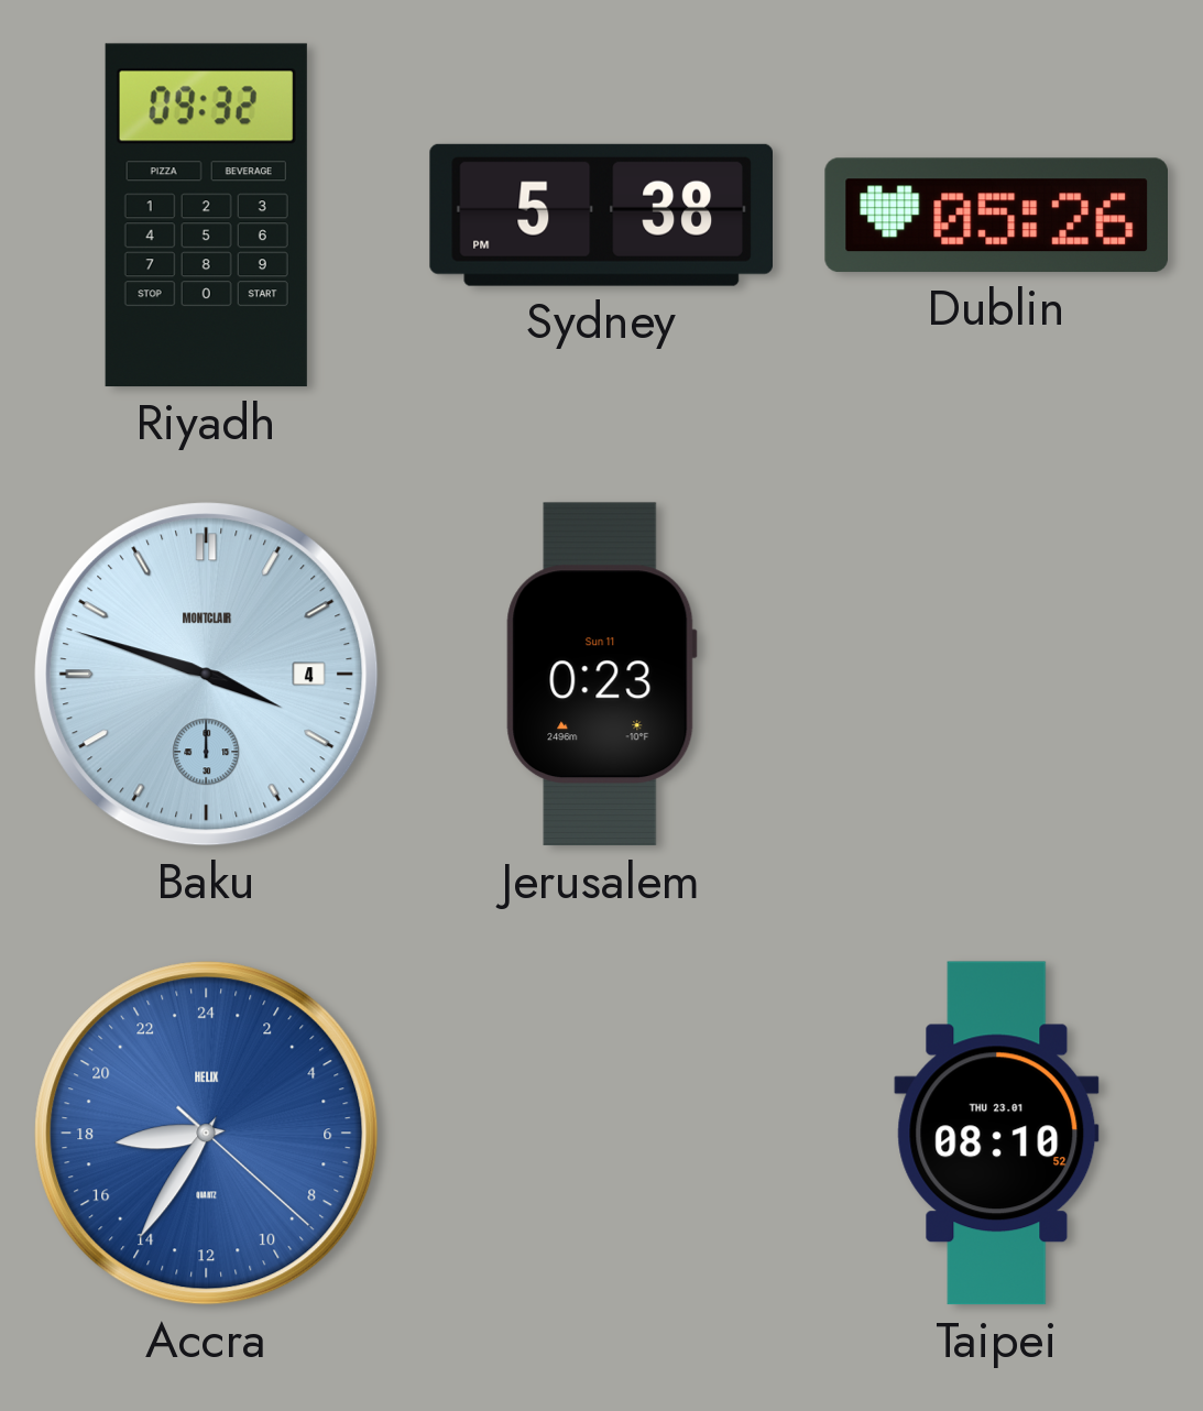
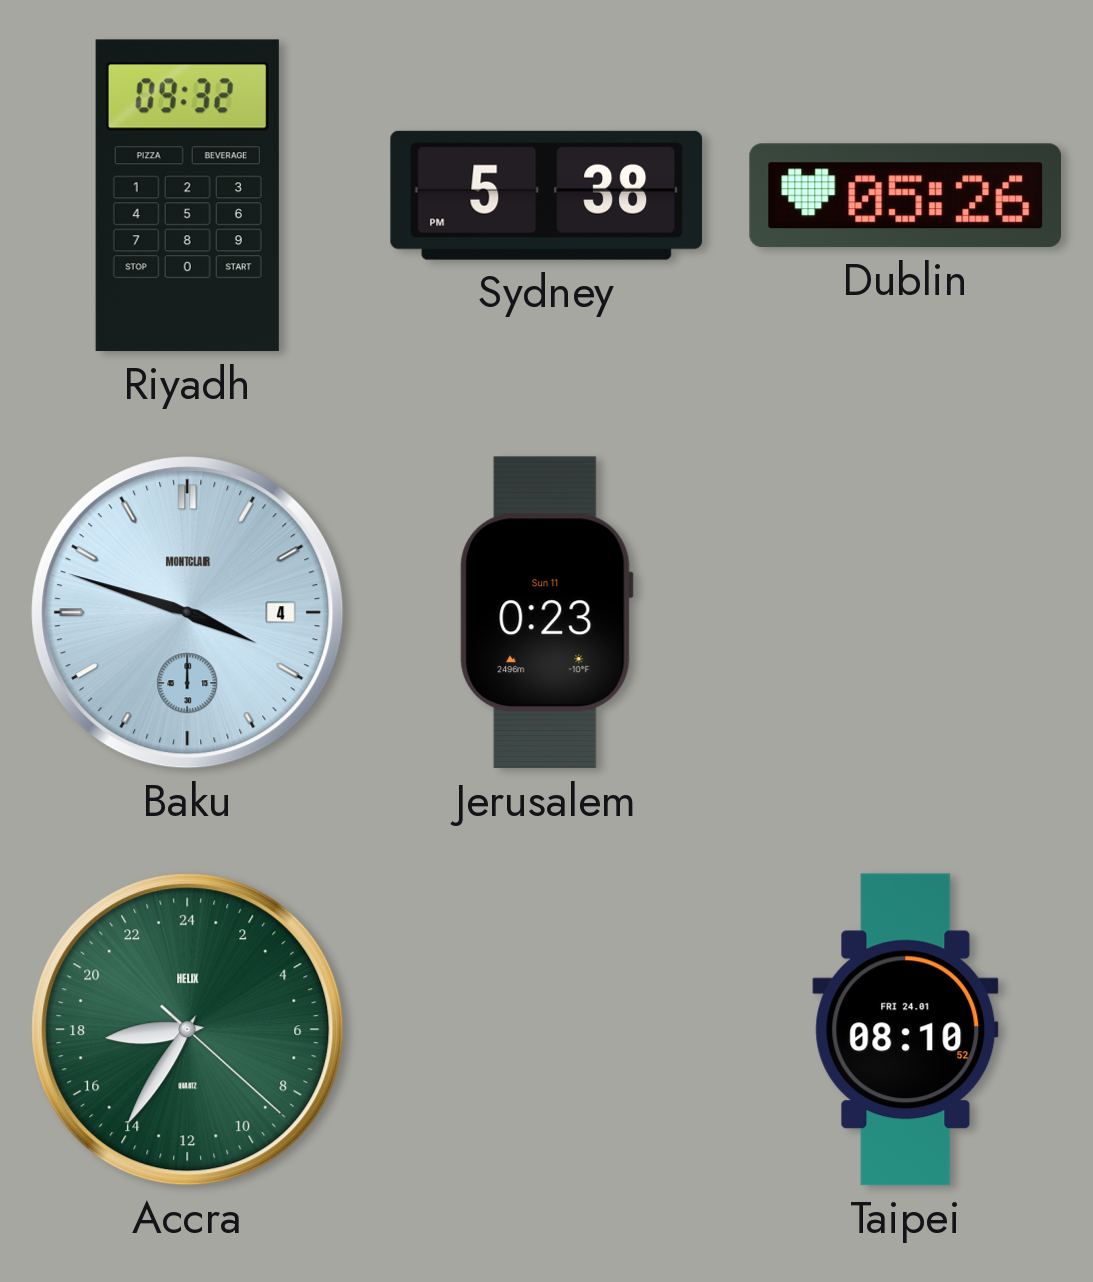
Accra dial: blue -> green (188, 1030)
Taipei date: THU 23.01 -> FRI 24.01 (906, 1030)
